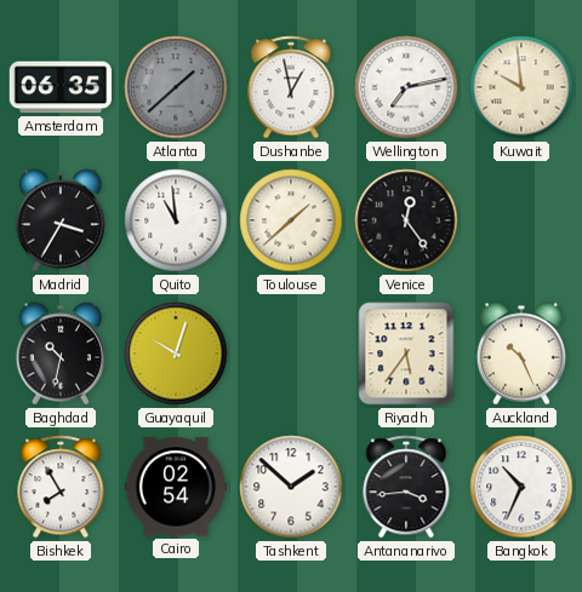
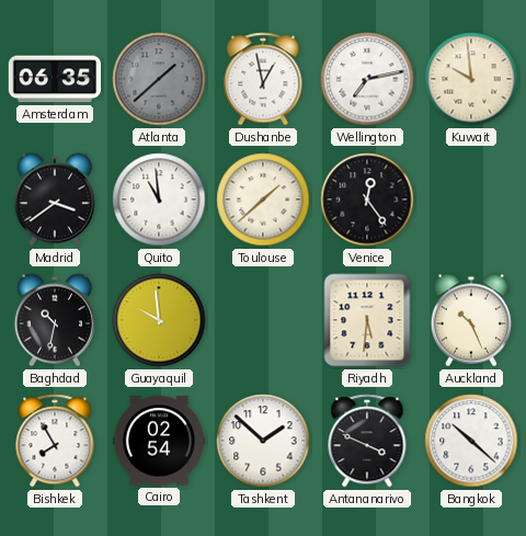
Madrid: 3:35 -> 3:39 (54, 199)
Guayaquil: 10:03 -> 9:59 (159, 320)
Riyadh: 5:36 -> 5:31 (367, 320)
Antananarivo: 3:44 -> 3:49 (367, 441)
Bangkok: 10:34 -> 10:22 (471, 441)
